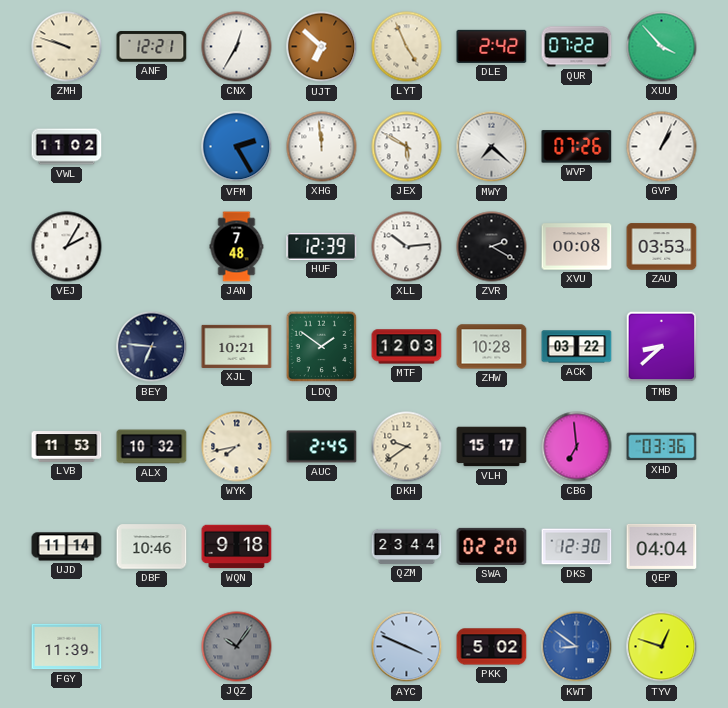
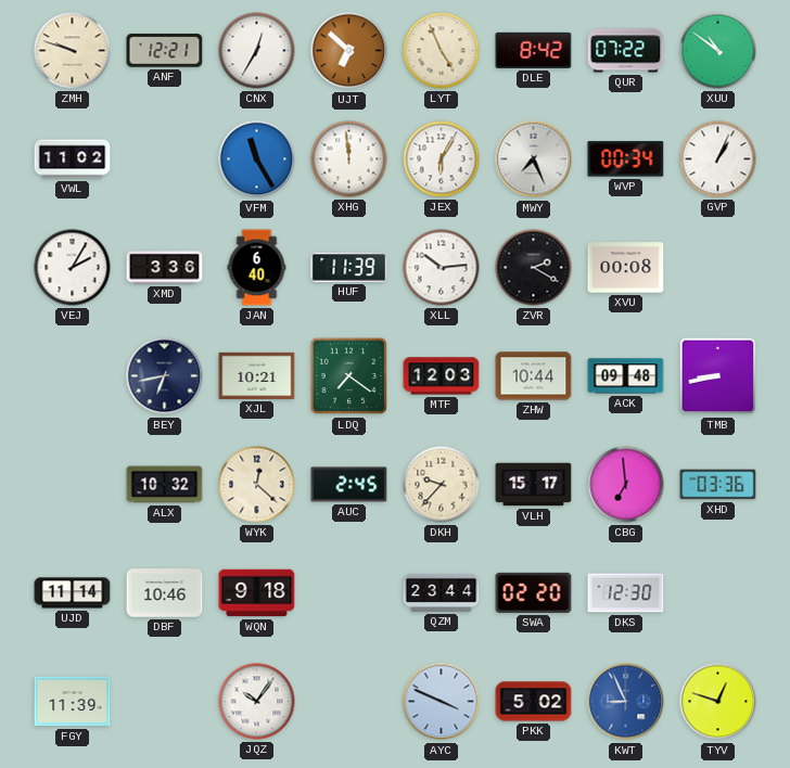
DLE: 2:42 -> 8:42 (534, 50)
XUU: 3:53 -> 10:51 (718, 51)
VFM: 2:25 -> 11:25 (257, 159)
JEX: 5:50 -> 6:05 (442, 159)
MWY: 7:22 -> 7:26 (534, 159)
WVP: 07:26 -> 00:34 (626, 159)
XMD: none -> 3:36 (165, 268)
JAN: 7:48 -> 6:40 (257, 268)
HUF: 12:39 -> 11:39 (349, 267)
ZAU: 03:53 -> none (662, 247)
BEY: 6:46 -> 6:43 (165, 376)
LDQ: 1:51 -> 7:21 (349, 376)
ZHW: 10:28 -> 10:44 (534, 376)
ACK: 03:22 -> 09:48 (626, 376)
TMB: 8:38 -> 8:43 (718, 376)
LVB: 11:53 -> none (67, 447)
WYK: 7:43 -> 12:22 (257, 485)
DKH: 9:39 -> 9:37 (442, 485)
QEP: 04:04 -> none (662, 546)
JQZ dial: grey -> white (257, 702)
KWT: 8:51 -> 8:56 (626, 702)
